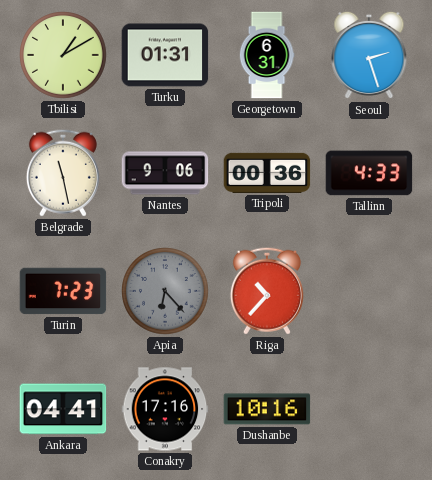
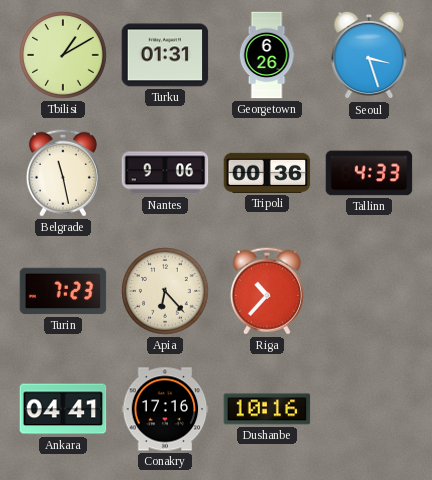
Georgetown: 6:31 -> 6:26 (267, 55)
Seoul: 2:27 -> 3:27 (369, 55)
Apia dial: grey -> cream (165, 291)
